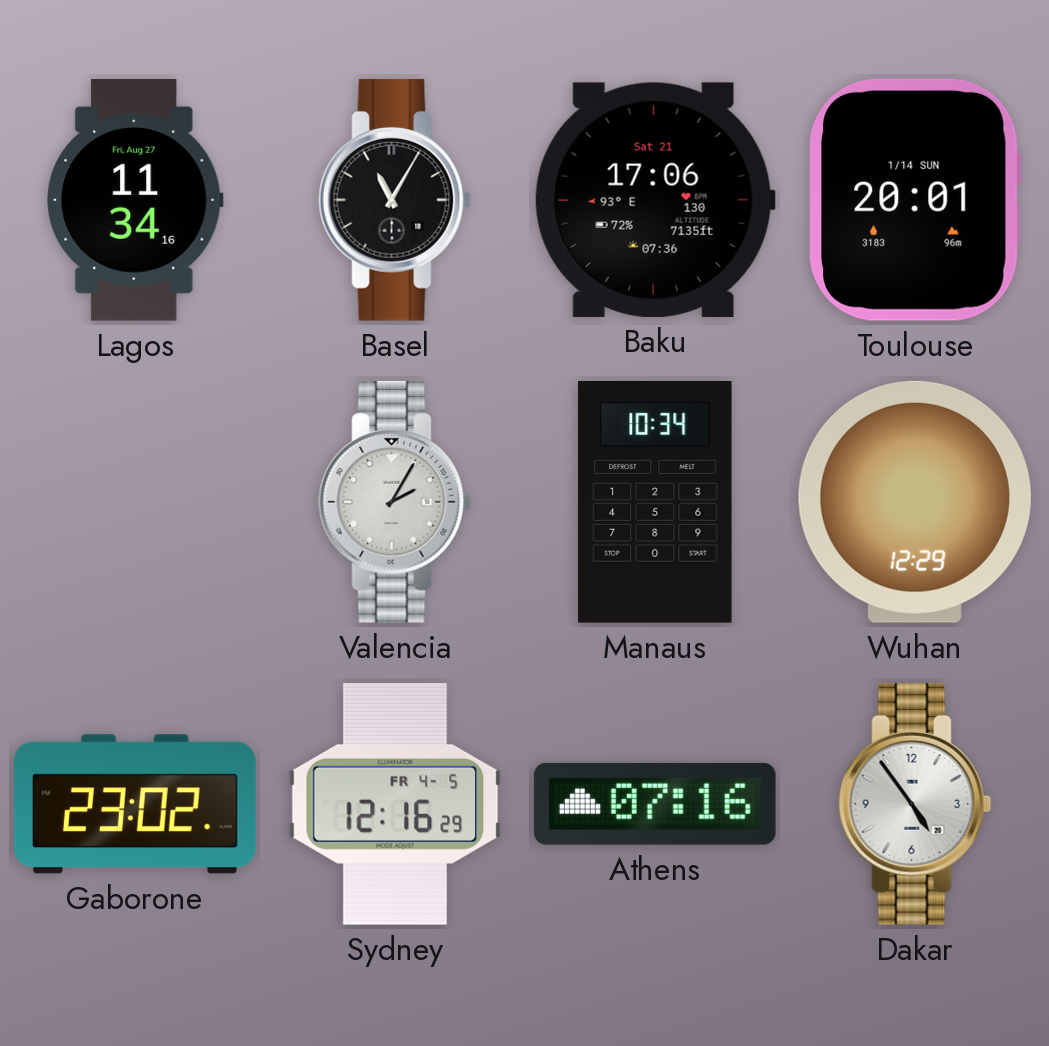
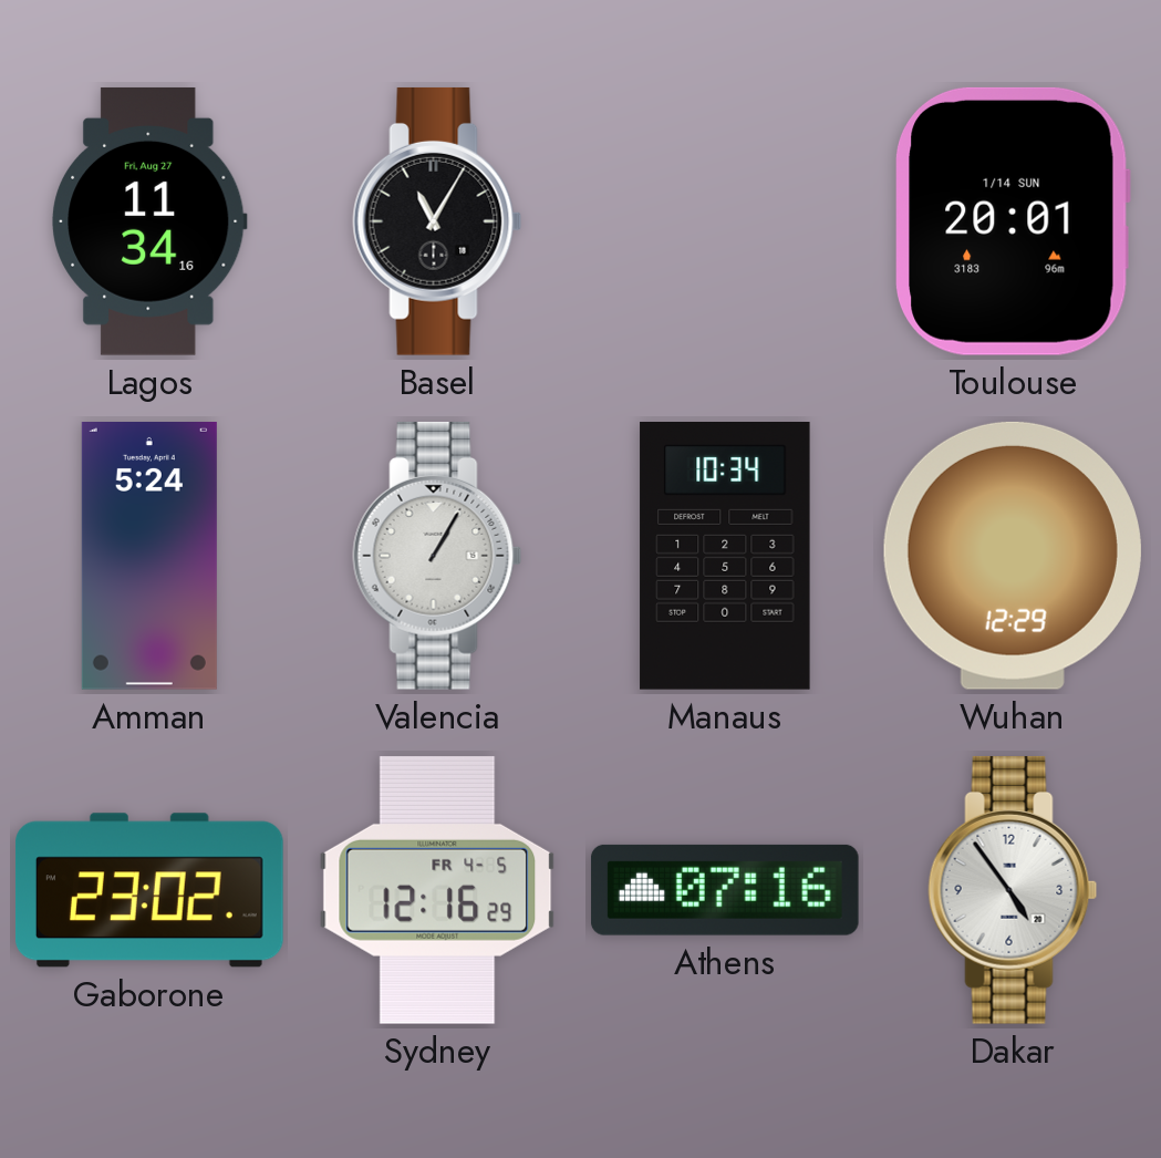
Baku: 17:06 -> none (655, 200)
Amman: none -> 5:24 (149, 557)
Valencia: 2:05 -> 1:05 (437, 556)
